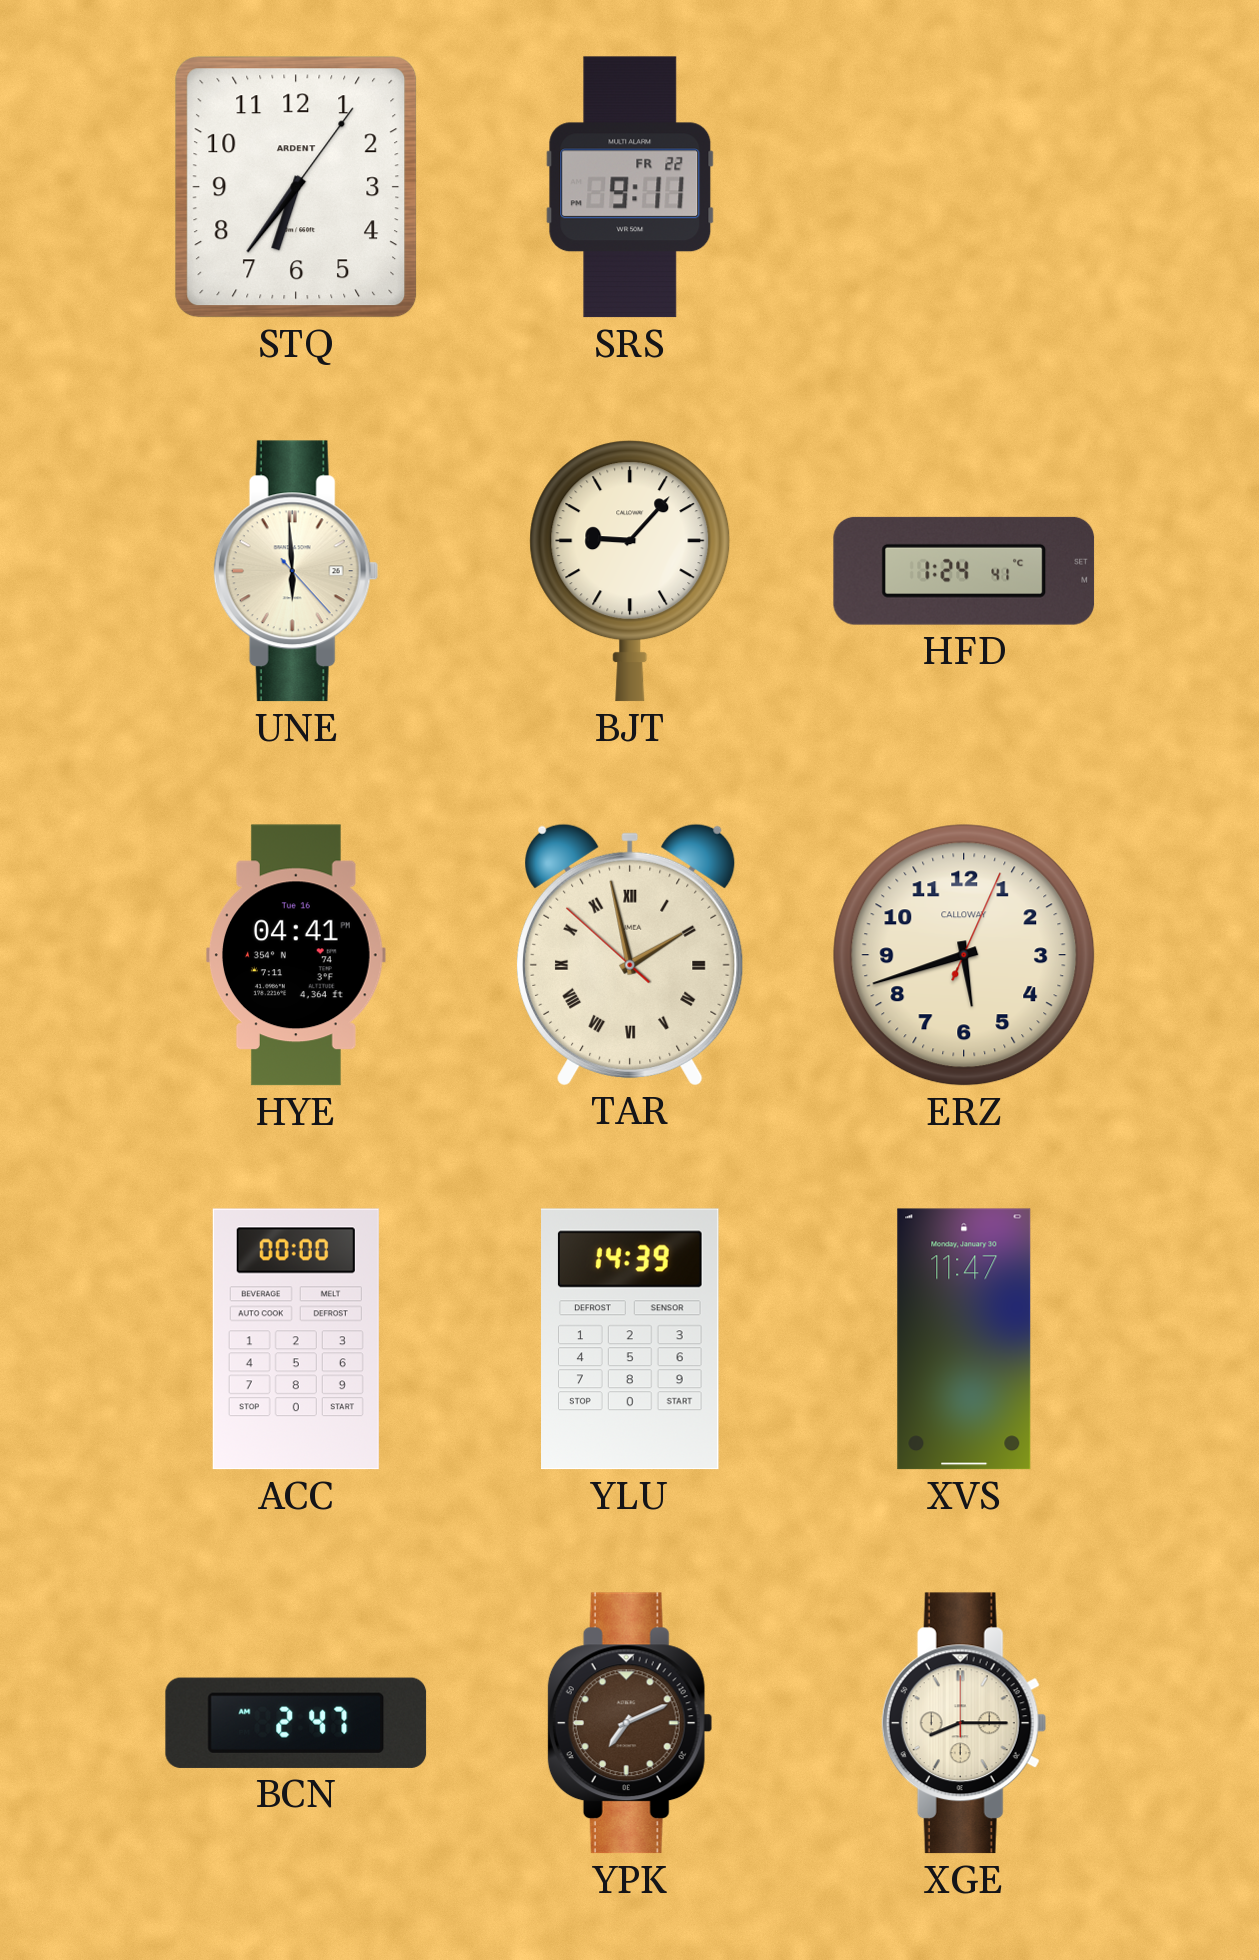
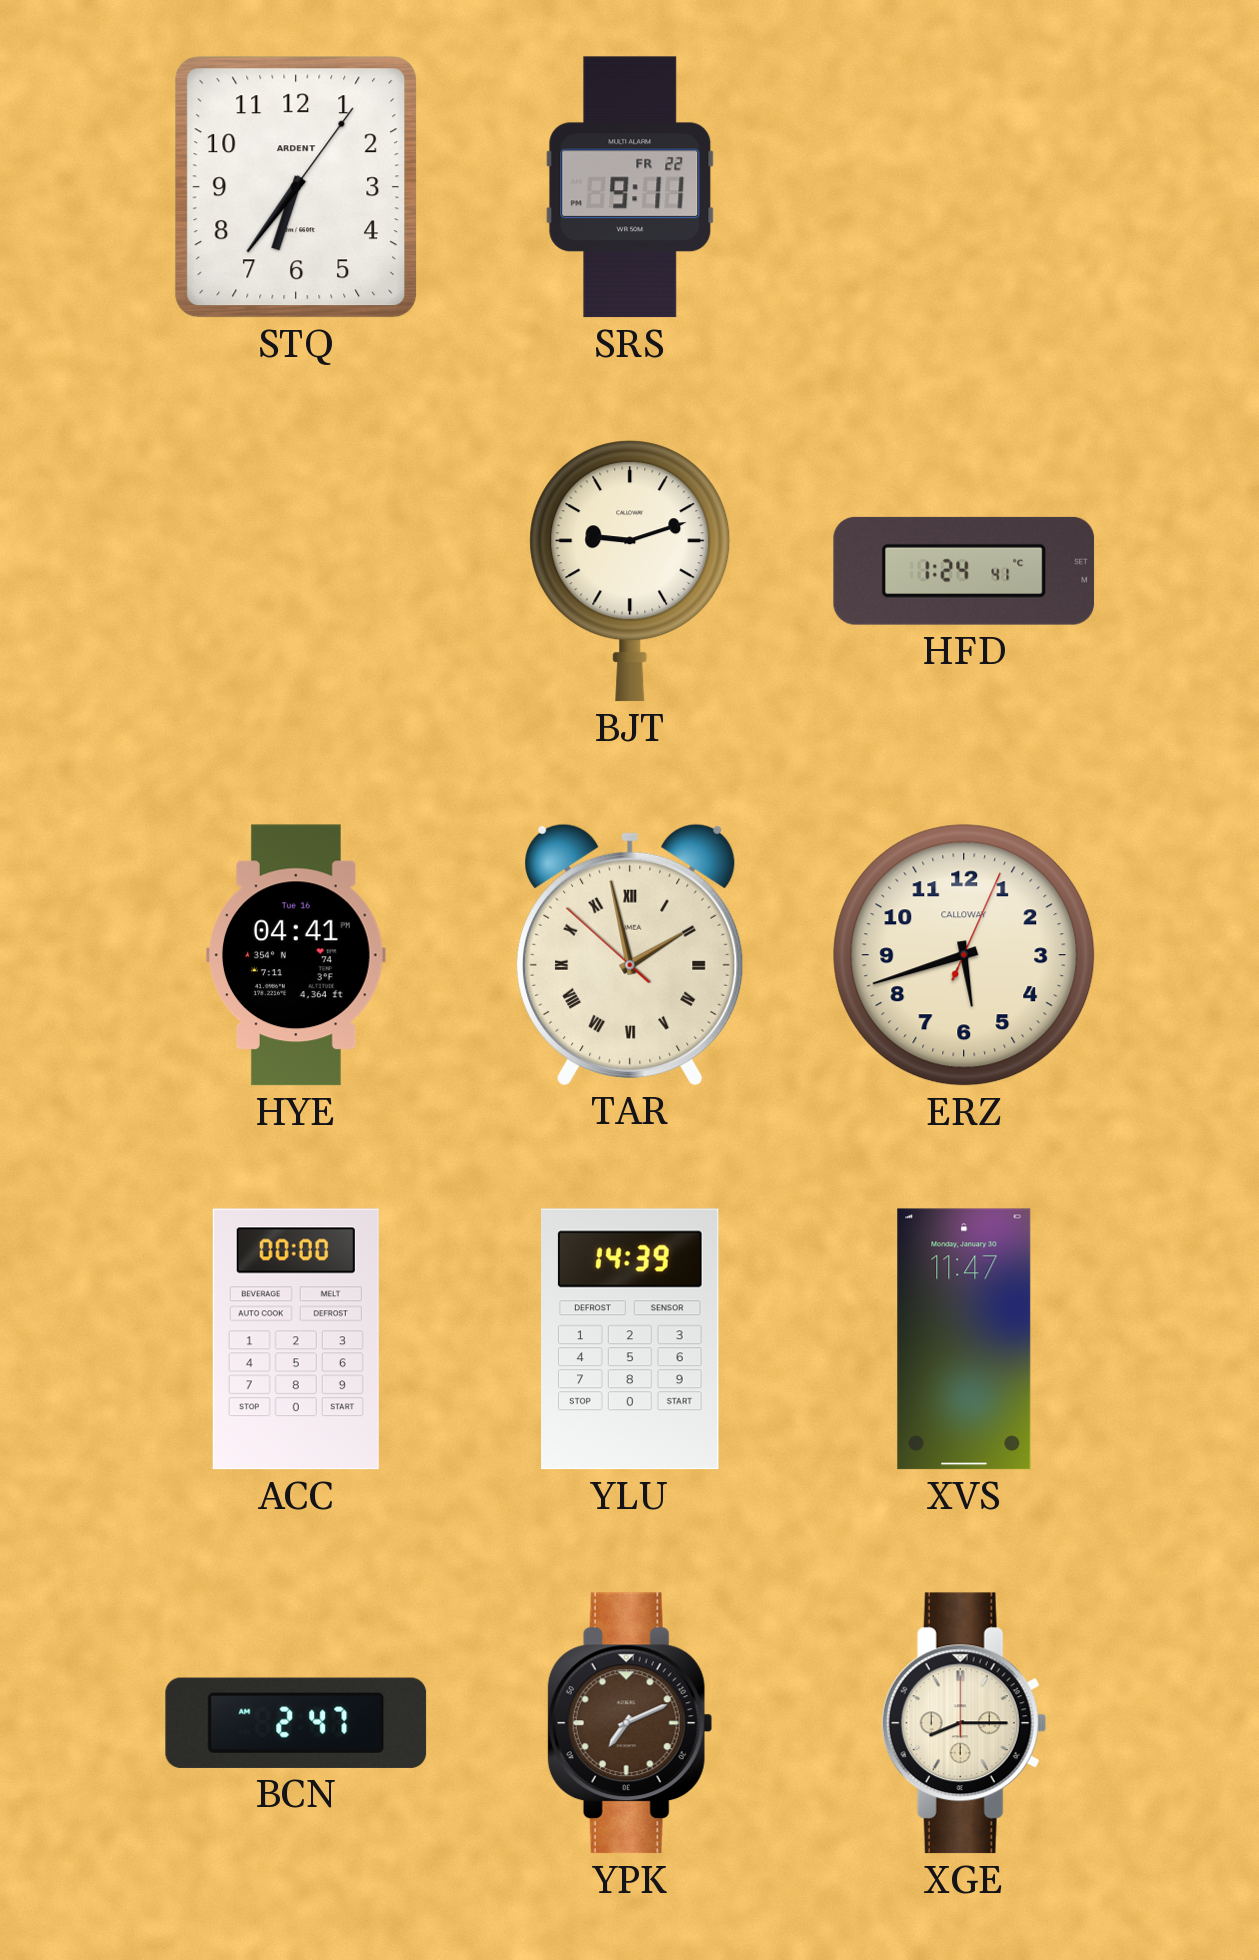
UNE: 5:59 -> none (296, 571)
BJT: 9:07 -> 9:12 (630, 571)
